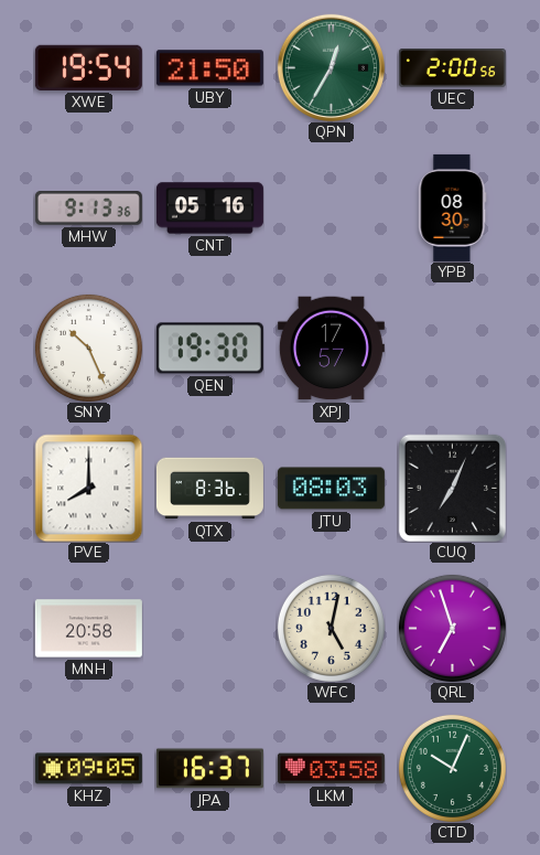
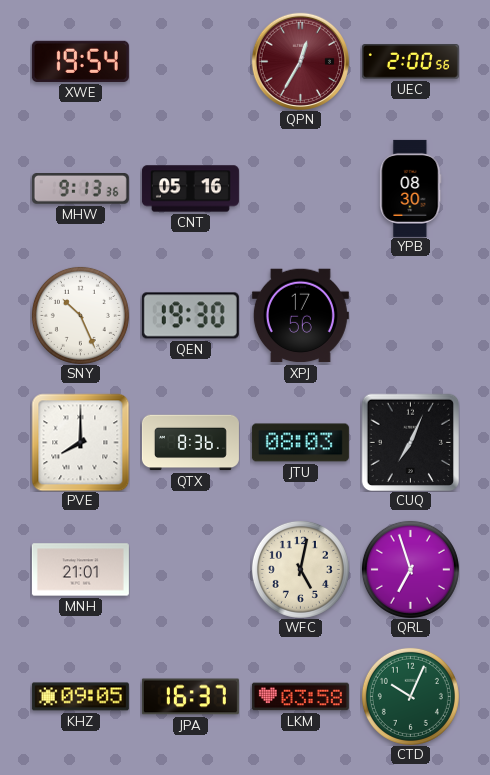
UBY: 21:50 -> none (209, 68)
QPN dial: green -> burgundy (300, 61)
XPJ: 17:57 -> 17:56 (300, 316)
MNH: 20:58 -> 21:01 (80, 570)
